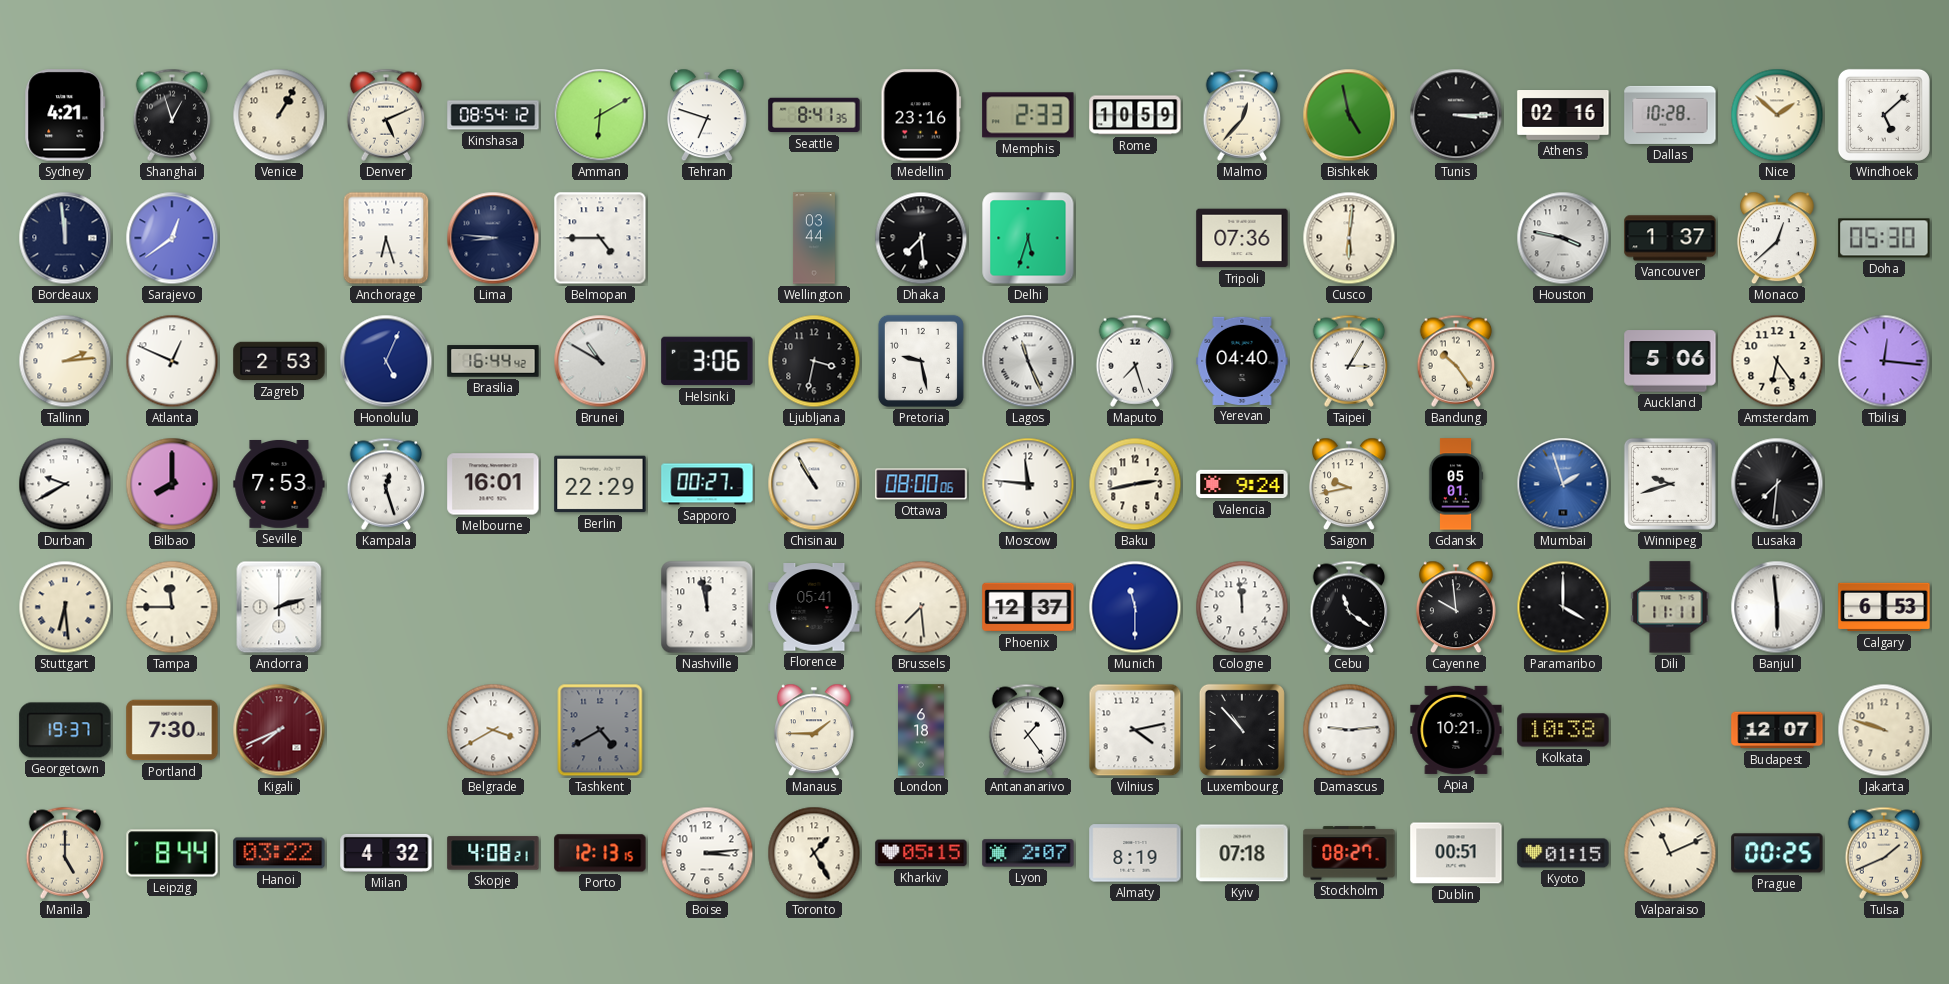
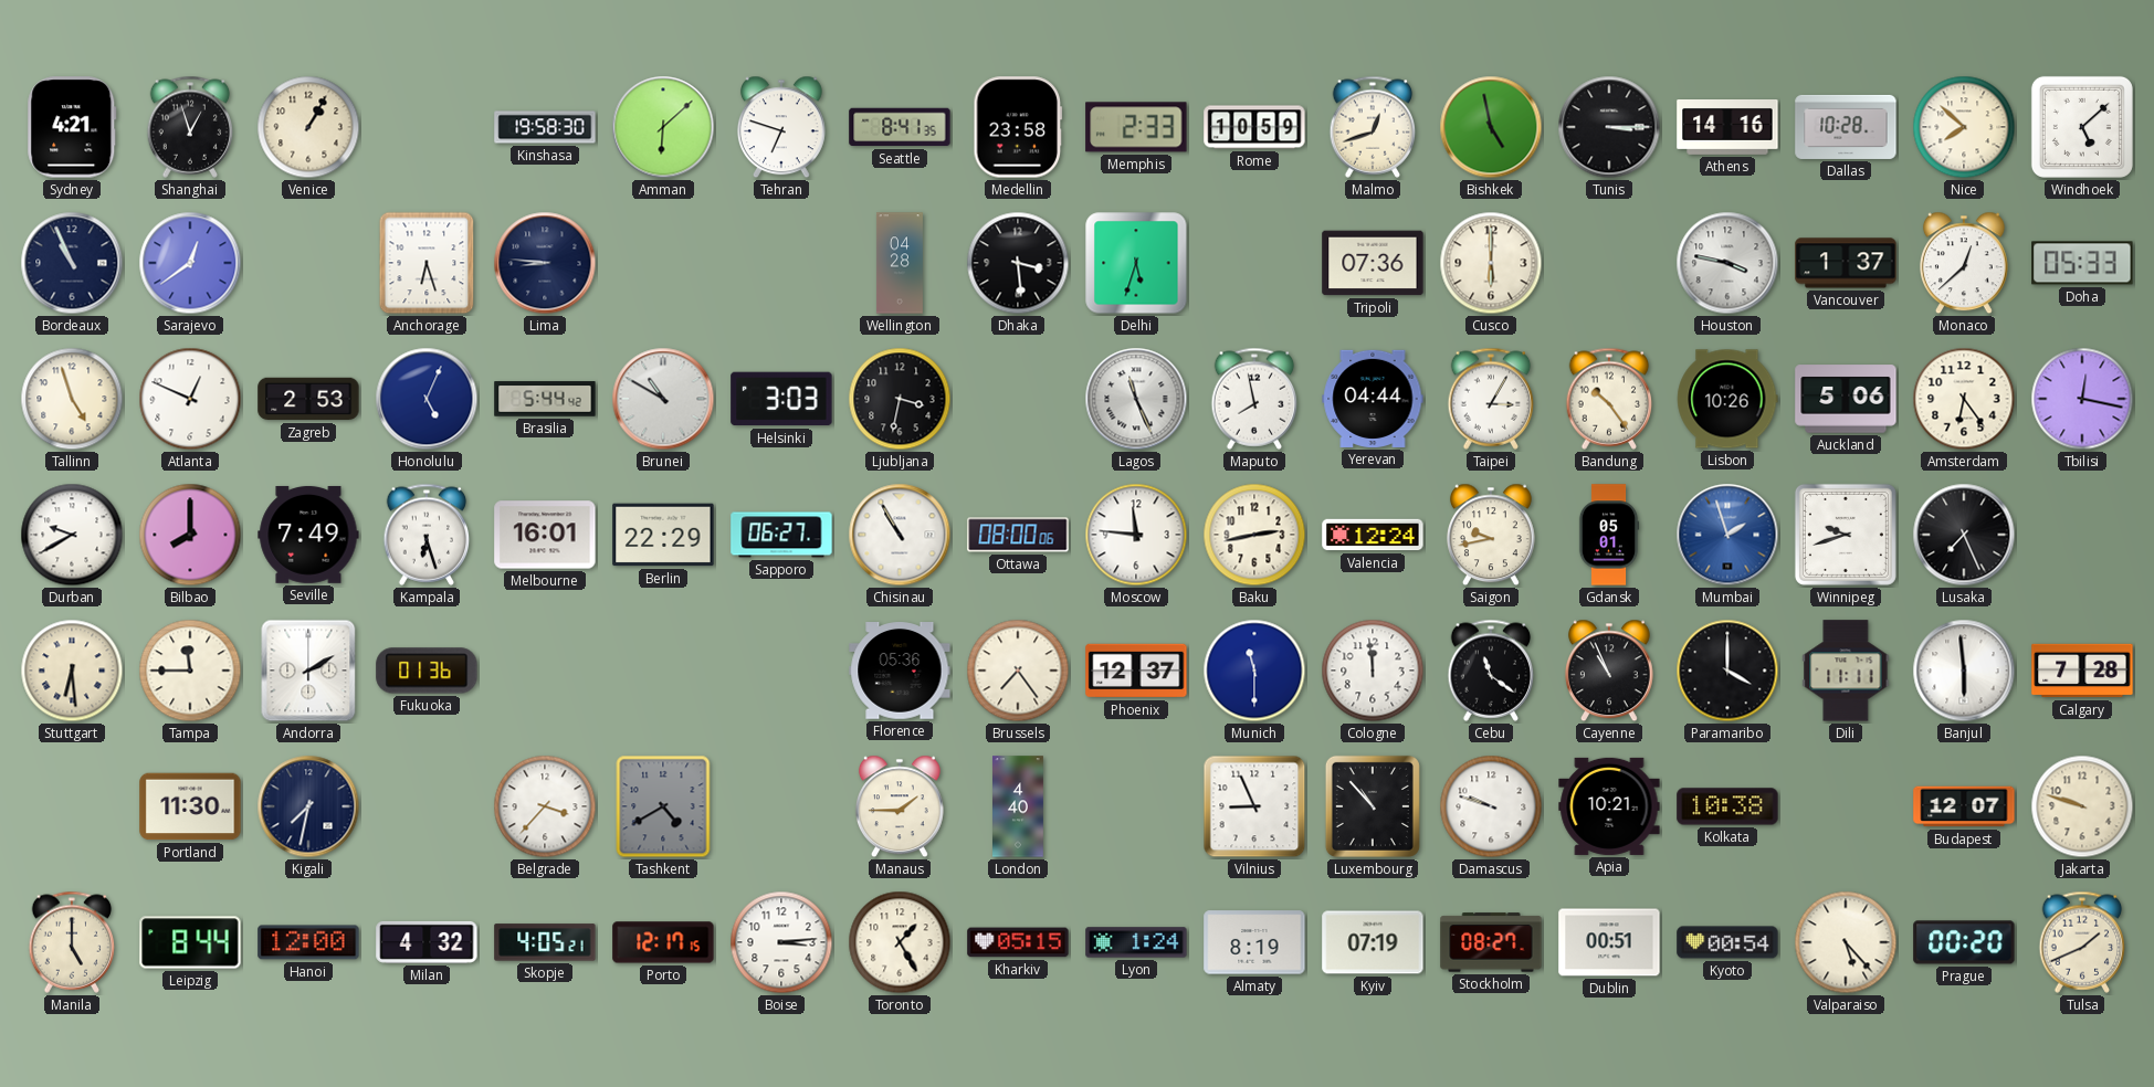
Denver: 5:11 -> none (386, 115)
Kinshasa: 08:54 -> 19:58 (545, 127)
Amman: 6:10 -> 6:08 (663, 127)
Medellin: 23:16 -> 23:58 (1018, 127)
Malmo: 12:37 -> 12:42 (1373, 127)
Athens: 02:16 -> 14:16 (1727, 128)
Nice: 1:52 -> 7:52 (1964, 127)
Bordeaux: 11:59 -> 10:56 (72, 263)
Belmopan: 4:45 -> none (600, 238)
Wellington: 03:44 -> 04:28 (900, 263)
Dhaka: 7:29 -> 3:29 (1018, 263)
Cusco: 6:01 -> 6:00 (1491, 263)
Doha: 05:30 -> 05:33 (2082, 263)
Tallinn: 2:14 -> 4:57 (72, 399)
Brasilia: 16:44 -> 5:44 (545, 399)
Helsinki: 3:06 -> 3:03 (781, 399)
Pretoria: 9:28 -> none (921, 361)
Maputo: 7:27 -> 7:58 (1254, 399)
Yerevan: 04:40 -> 04:44 (1373, 399)
Lisbon: none -> 10:26 (1727, 399)
Tbilisi: 12:16 -> 12:17 (2082, 399)
Seville: 7:53 -> 7:49 (308, 535)
Kampala: 12:27 -> 6:27 (427, 535)
Sapporo: 00:27 -> 06:27 (781, 535)
Valencia: 9:24 -> 12:24 (1373, 535)
Lusaka: 7:31 -> 7:26 (1964, 535)
Andorra: 2:12 -> 2:10 (308, 671)
Fukuoka: none -> 01:36 (427, 671)
Nashville: 11:58 -> none (707, 607)
Florence: 05:41 -> 05:36 (900, 672)
Brussels: 7:29 -> 7:24 (1018, 671)
Cayenne: 9:59 -> 10:56 (1609, 671)
Calgary: 6:53 -> 7:28 (2082, 671)
Georgetown: 19:37 -> none (65, 730)
Portland: 7:30 -> 11:30 (190, 806)
Kigali: 7:41 -> 7:32 (308, 806)
Kigali dial: burgundy -> navy (308, 806)
Belgrade: 3:40 -> 3:37 (545, 806)
London: 6:18 -> 4:40 (1019, 806)
Antananarivo: 1:24 -> none (1028, 730)
Vilnius: 4:13 -> 8:56 (1254, 806)
Damascus: 9:14 -> 9:48 (1491, 806)
Hanoi: 03:22 -> 12:00 (308, 942)
Skopje: 4:08 -> 4:05 (545, 942)
Porto: 12:13 -> 12:17 (663, 942)
Lyon: 2:07 -> 1:24 (1136, 942)
Kyiv: 07:18 -> 07:19 (1373, 942)
Kyoto: 01:15 -> 00:54 (1727, 942)
Valparaiso: 11:11 -> 5:23 (1846, 942)
Prague: 00:25 -> 00:20 (1964, 942)
